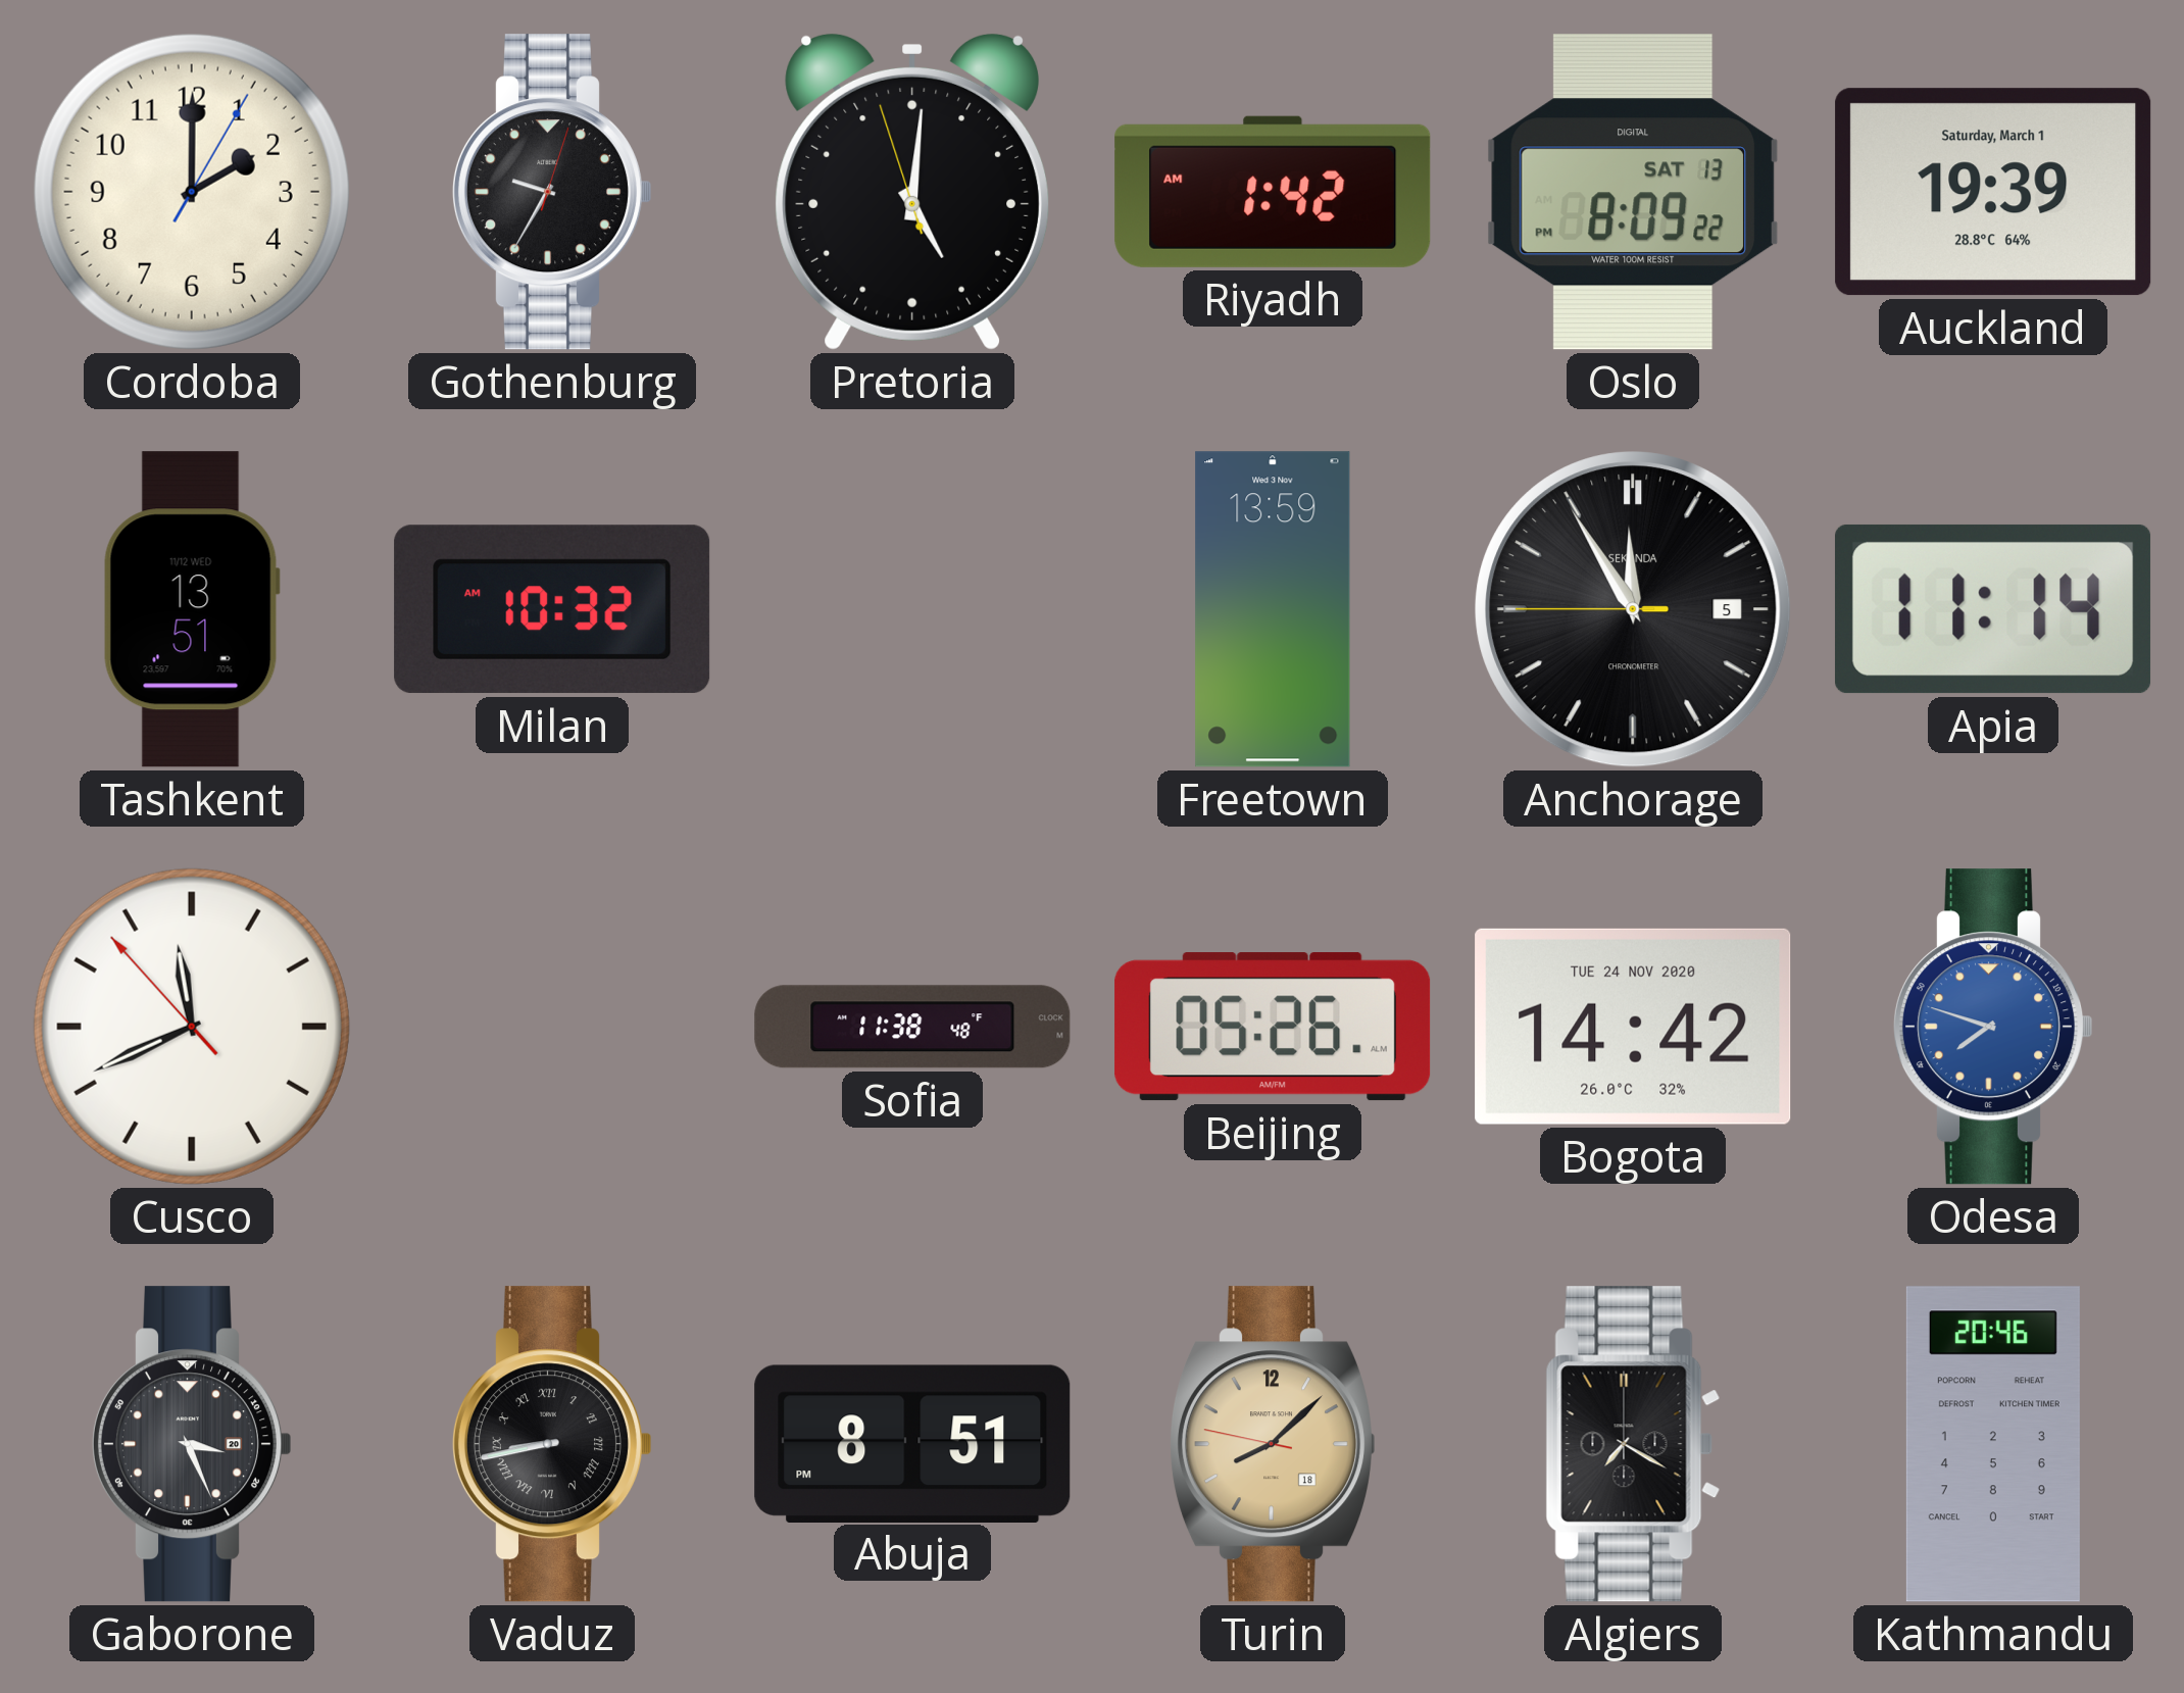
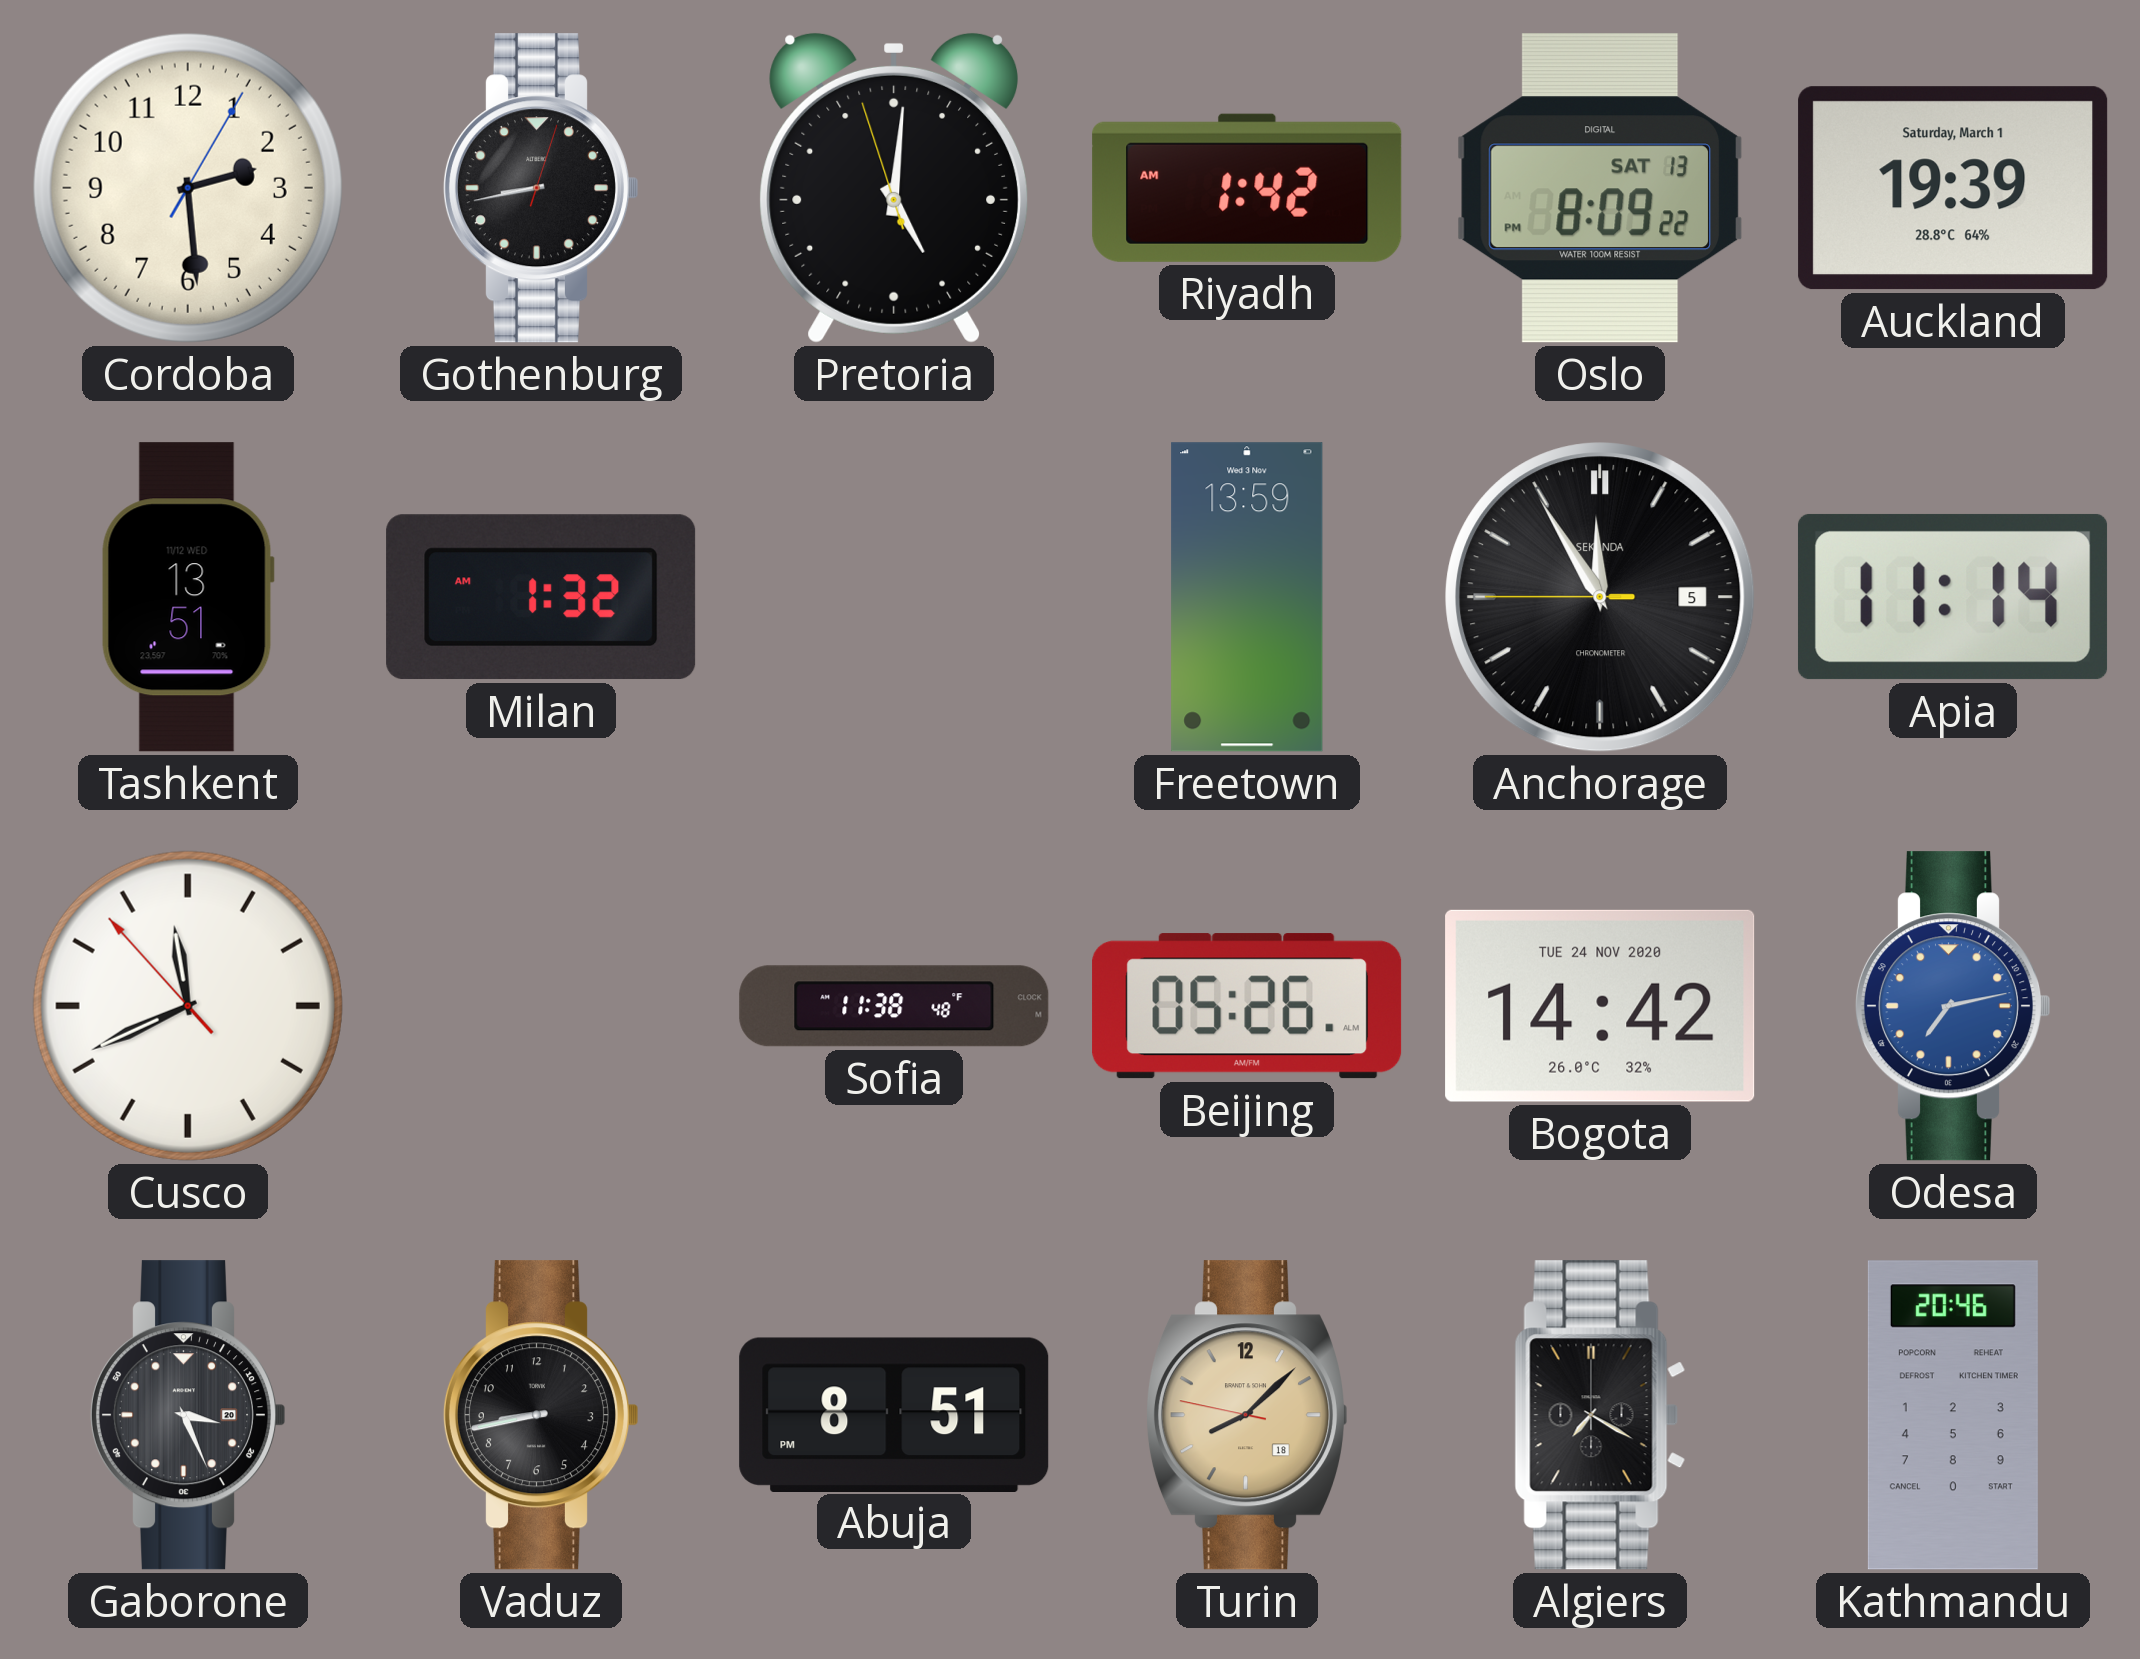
Cordoba: 2:00 -> 2:29 (188, 188)
Gothenburg: 9:35 -> 8:43 (540, 188)
Milan: 10:32 -> 1:32 (541, 597)
Odesa: 7:48 -> 7:13 (1952, 1006)
Vaduz numerals: Roman -> Arabic (540, 1415)
